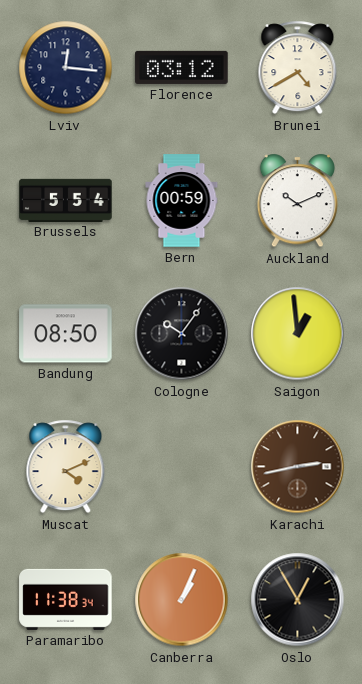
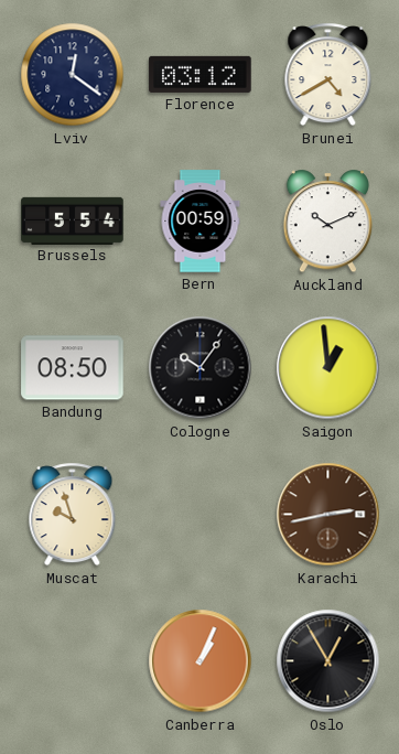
Lviv: 12:16 -> 12:21 (73, 75)
Muscat: 4:11 -> 9:57 (73, 515)
Paramaribo: 11:38 -> none (66, 599)
